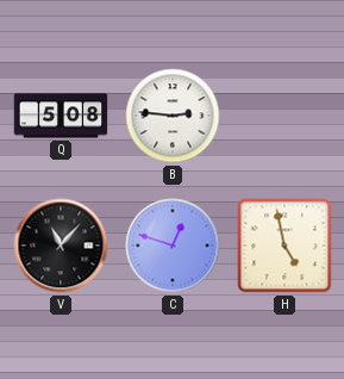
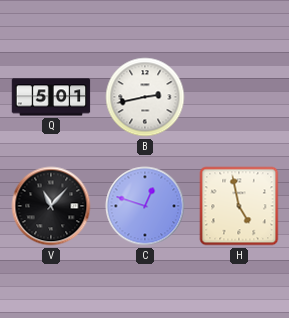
Q: 5:08 -> 5:01 (51, 97)
B: 2:46 -> 2:43 (145, 97)
